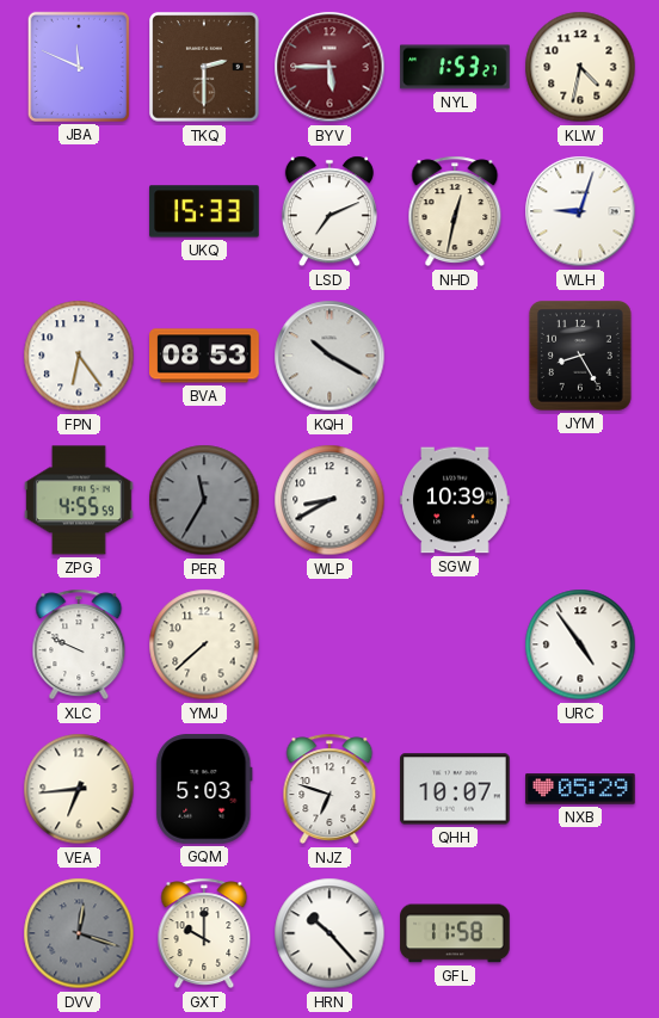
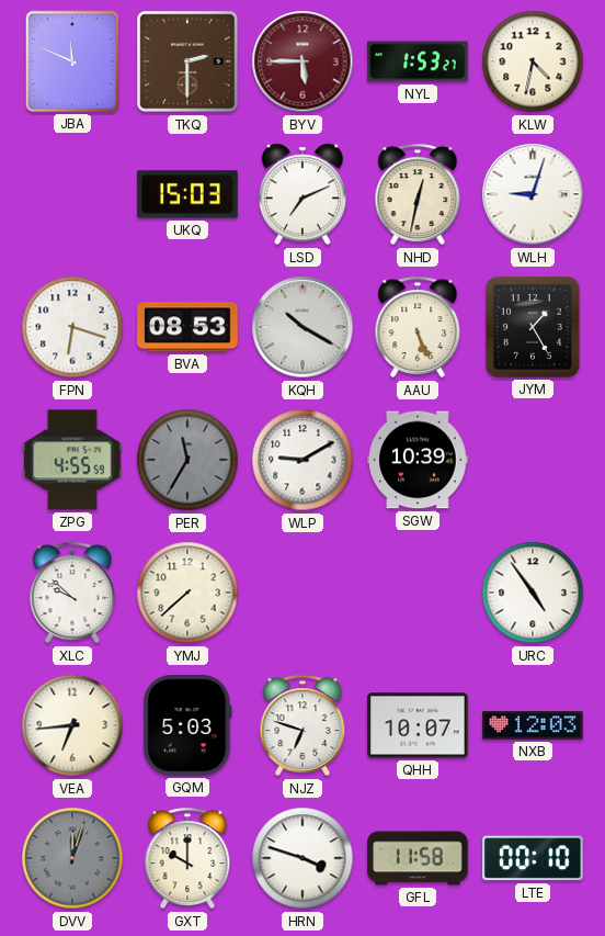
UKQ: 15:33 -> 15:03 (187, 194)
FPN: 6:24 -> 6:18 (72, 327)
AAU: none -> 5:26 (418, 327)
JYM: 8:25 -> 1:25 (533, 327)
WLP: 8:40 -> 9:10 (302, 460)
XLC: 9:49 -> 9:52 (72, 593)
NXB: 05:29 -> 12:03 (533, 725)
DVV: 12:18 -> 12:03 (72, 858)
HRN: 10:23 -> 3:48 (302, 858)
LTE: none -> 00:10 (533, 858)
